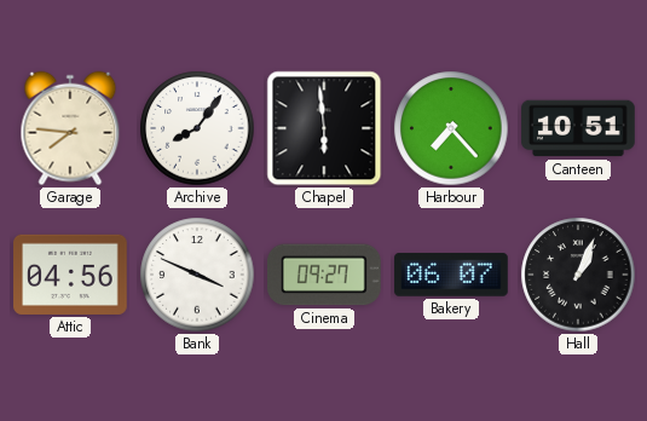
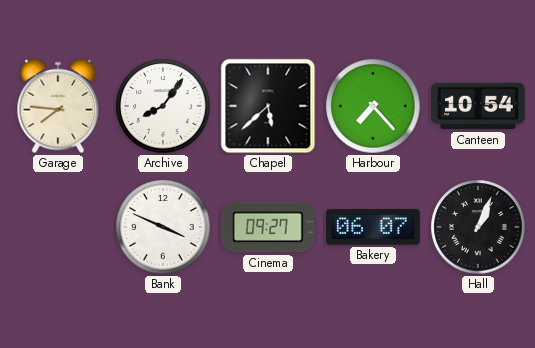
Chapel: 5:59 -> 5:38 (268, 106)
Canteen: 10:51 -> 10:54 (478, 106)
Attic: 04:56 -> none (70, 275)
